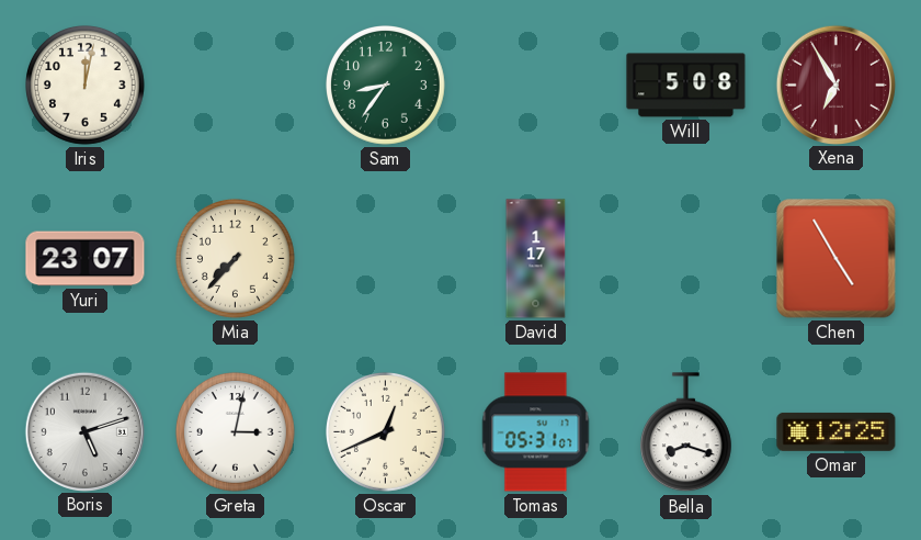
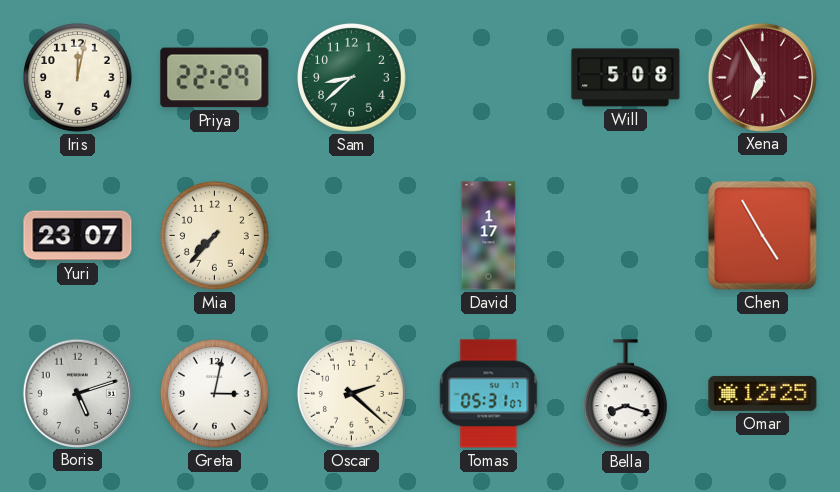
Priya: none -> 22:29 (215, 78)
Sam: 8:36 -> 8:38 (352, 78)
Oscar: 12:41 -> 2:22 (352, 394)
